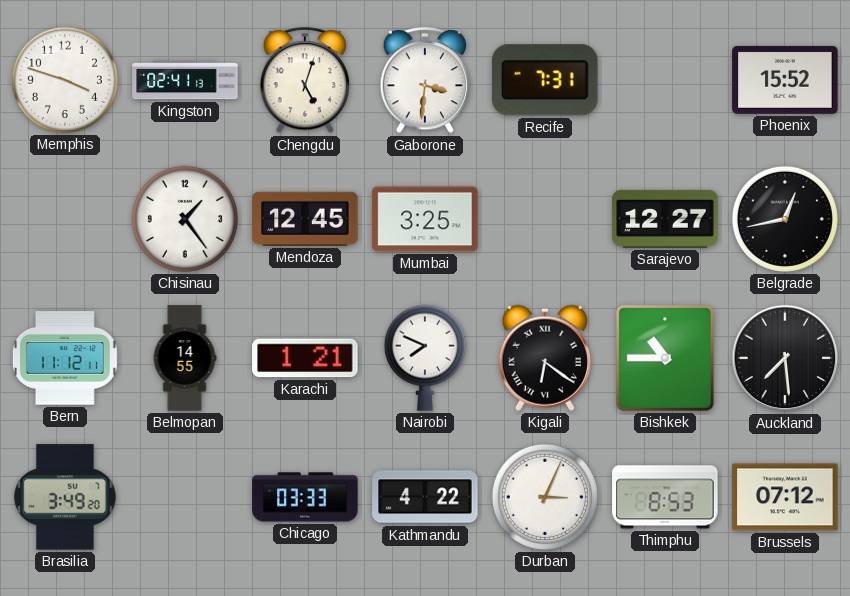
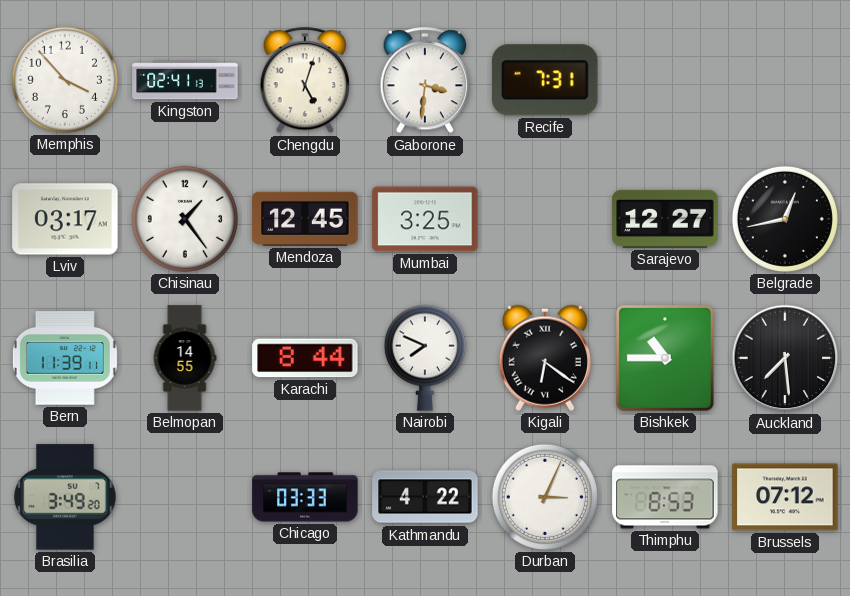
Memphis: 3:48 -> 3:53 (65, 80)
Phoenix: 15:52 -> none (785, 80)
Lviv: none -> 03:17 (65, 219)
Bern: 11:12 -> 11:39 (65, 358)
Karachi: 1:21 -> 8:44 (305, 358)
